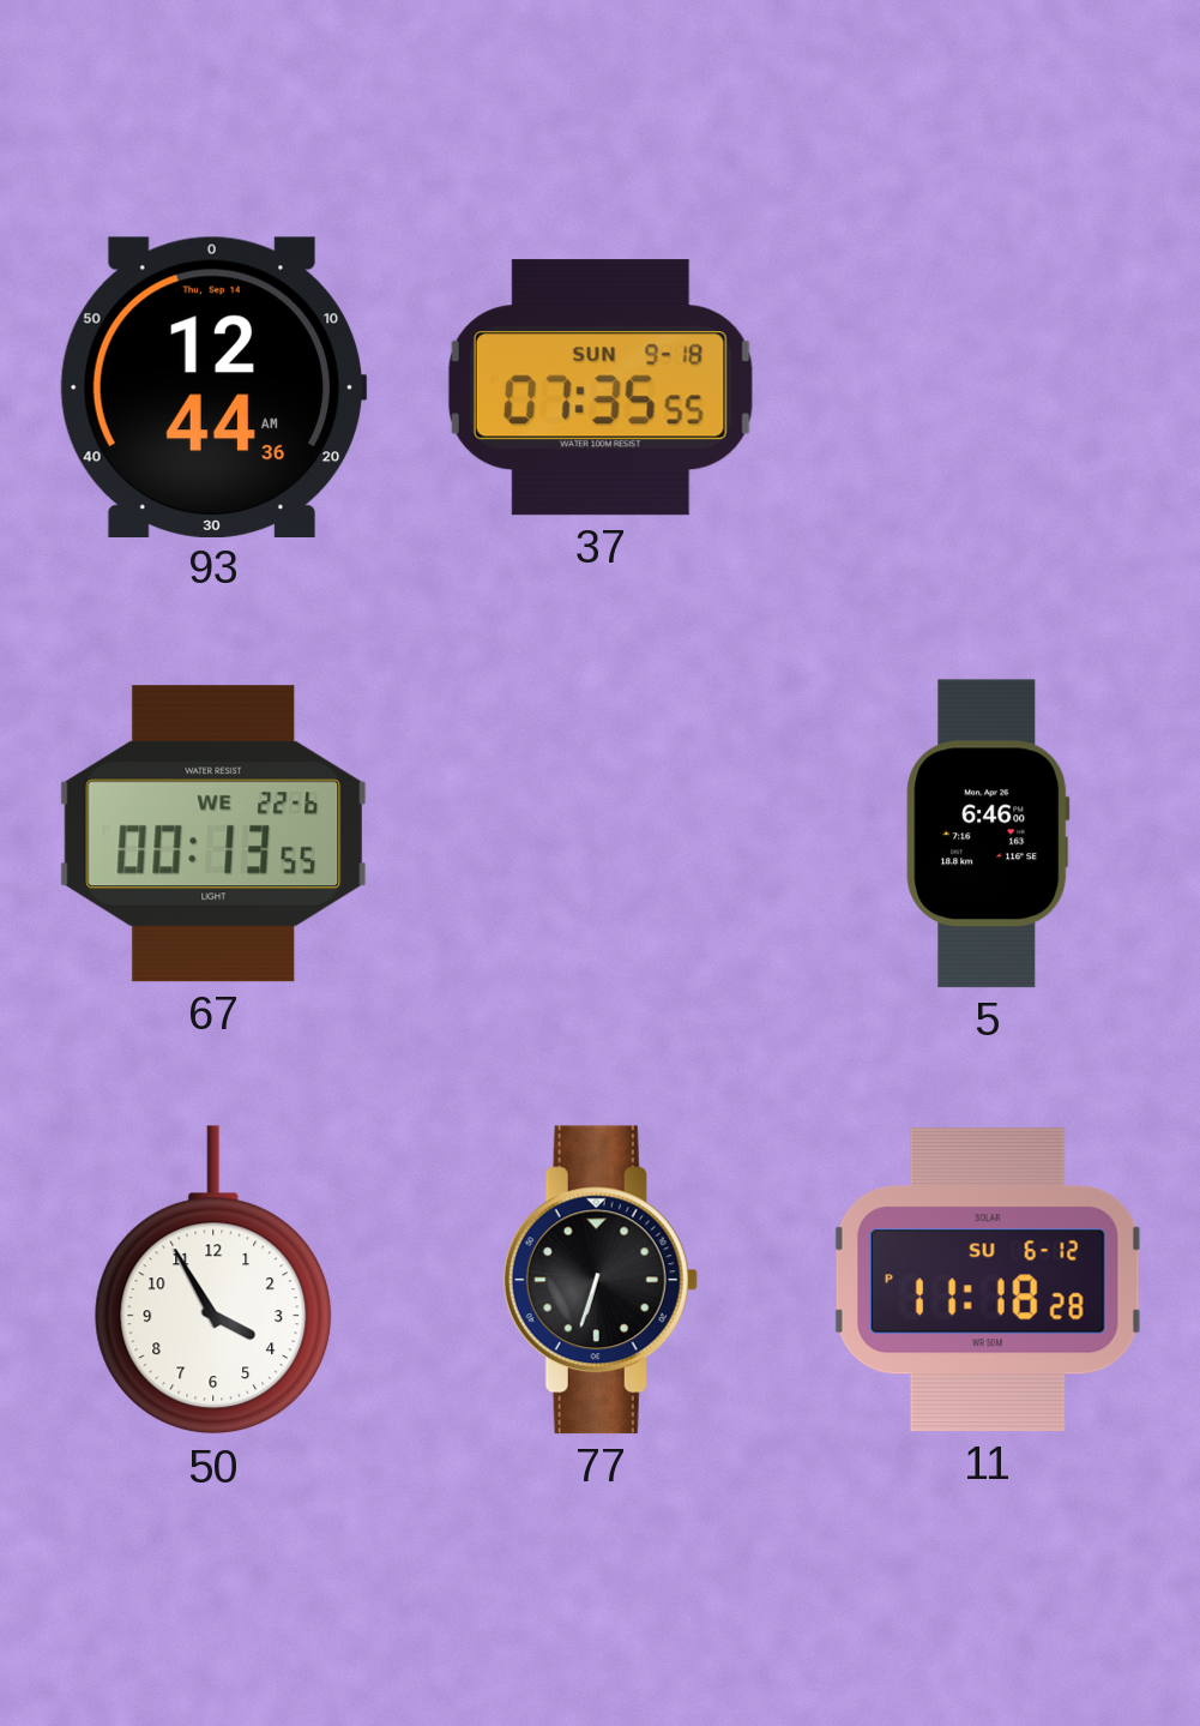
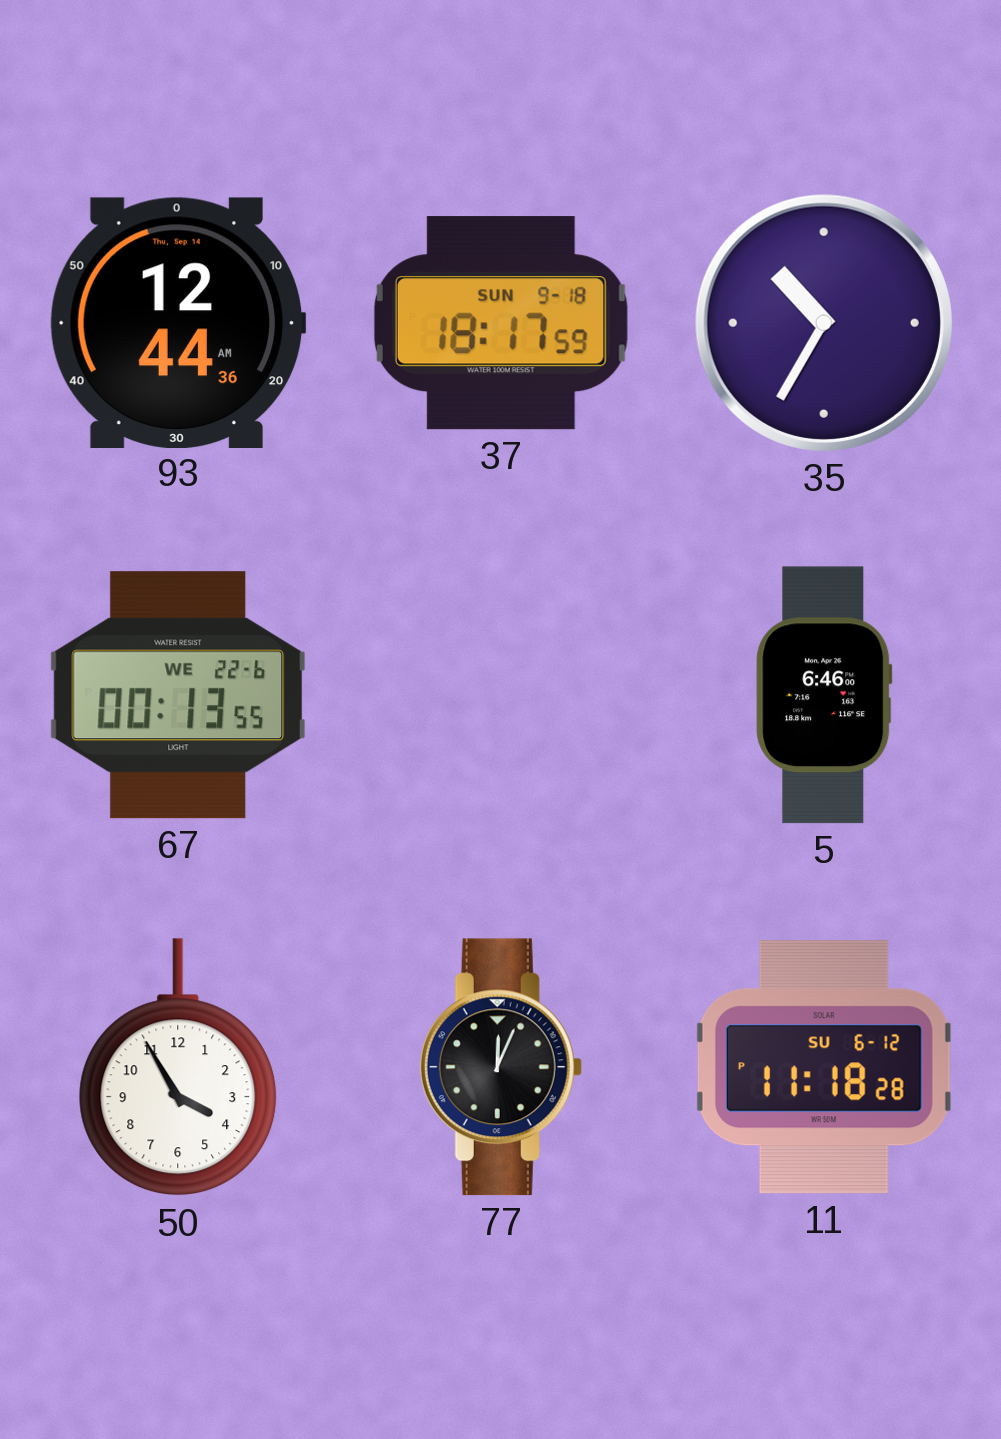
37: 07:35 -> 18:17 (501, 323)
35: none -> 10:35 (824, 323)
77: 6:33 -> 12:04 (501, 1067)
